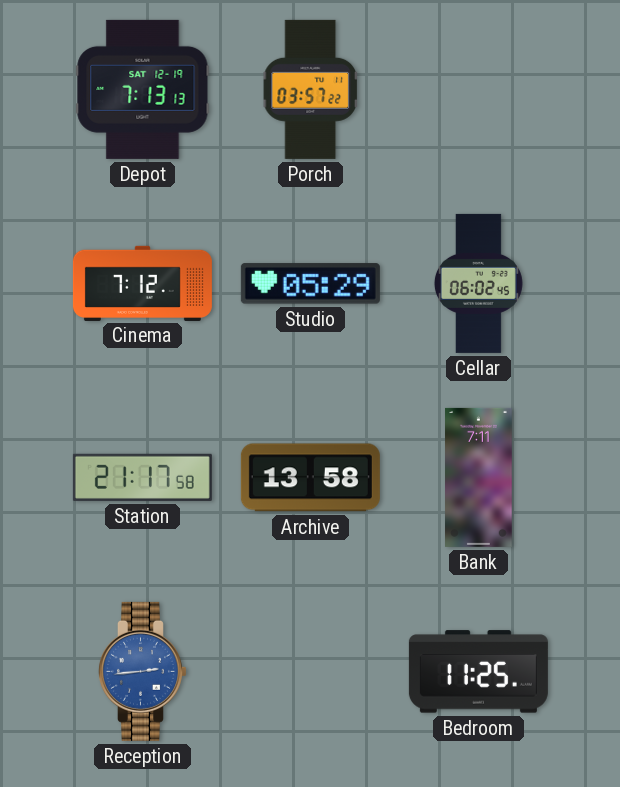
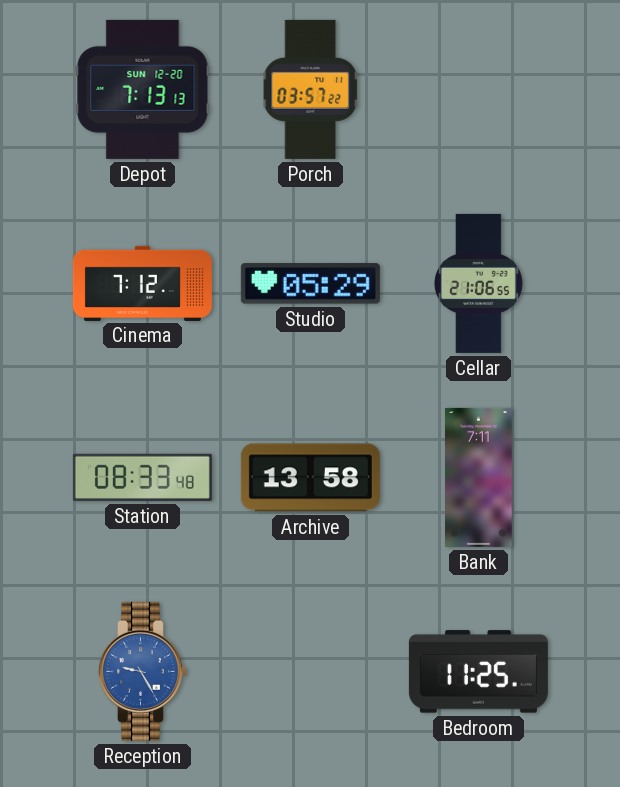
Depot date: SAT 12-19 -> SUN 12-20 (143, 89)
Cellar: 06:02 -> 21:06 (478, 283)
Station: 21:17 -> 08:33 (142, 477)
Reception: 2:44 -> 9:25 (142, 671)
